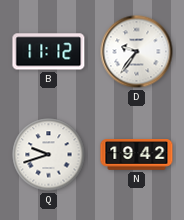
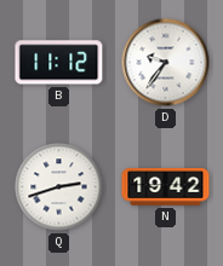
Q: 9:42 -> 2:42 (59, 187)
